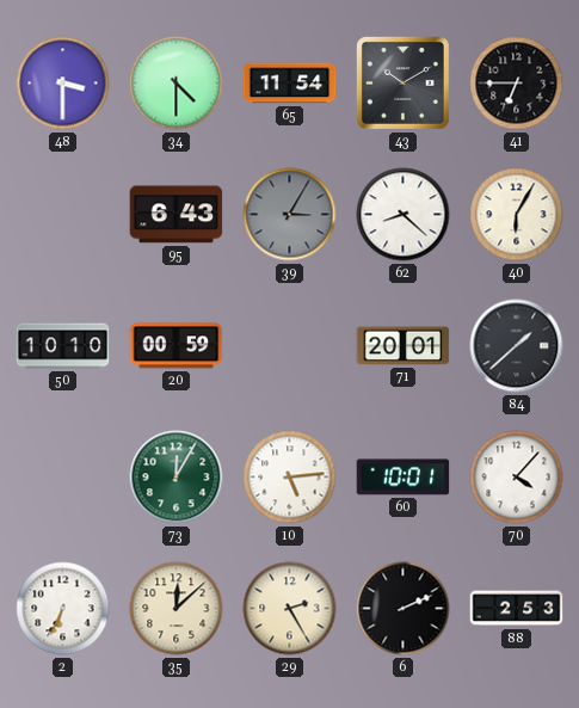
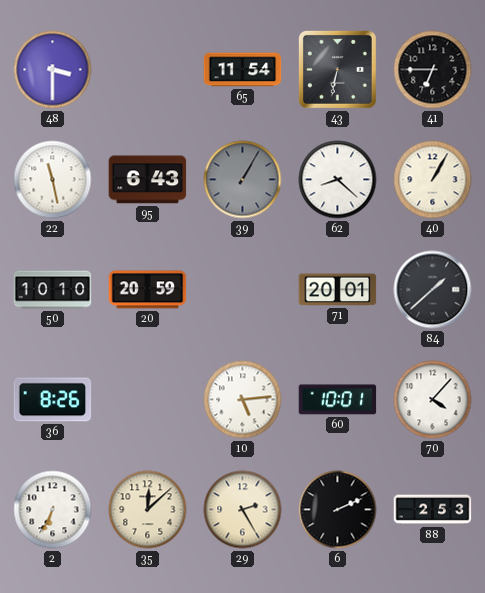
34: 4:30 -> none (177, 84)
43: 10:10 -> 6:32 (337, 69)
22: none -> 11:28 (53, 180)
39: 3:05 -> 1:05 (243, 180)
40: 6:05 -> 1:05 (433, 180)
20: 00:59 -> 20:59 (148, 290)
36: none -> 8:26 (53, 400)
73: 12:05 -> none (177, 478)
